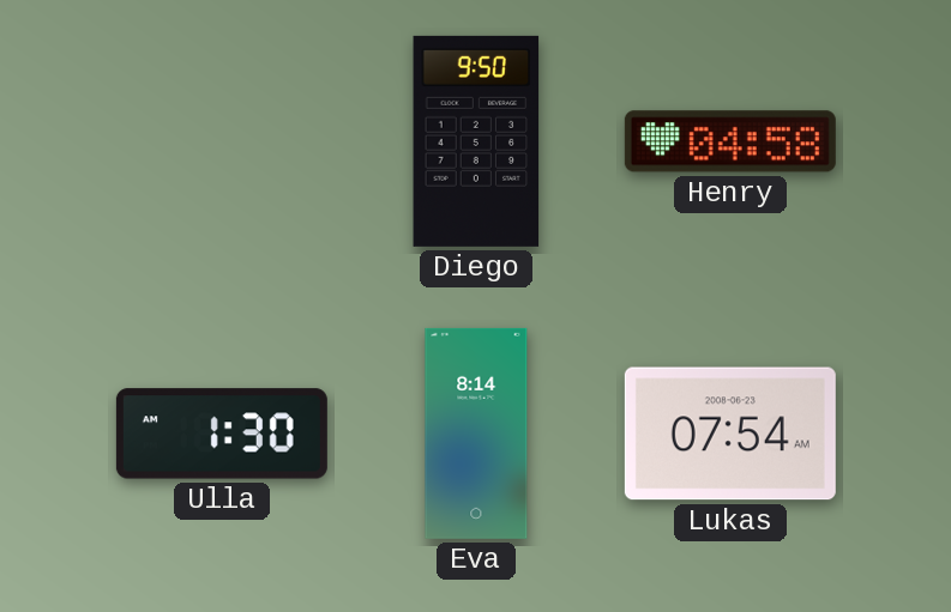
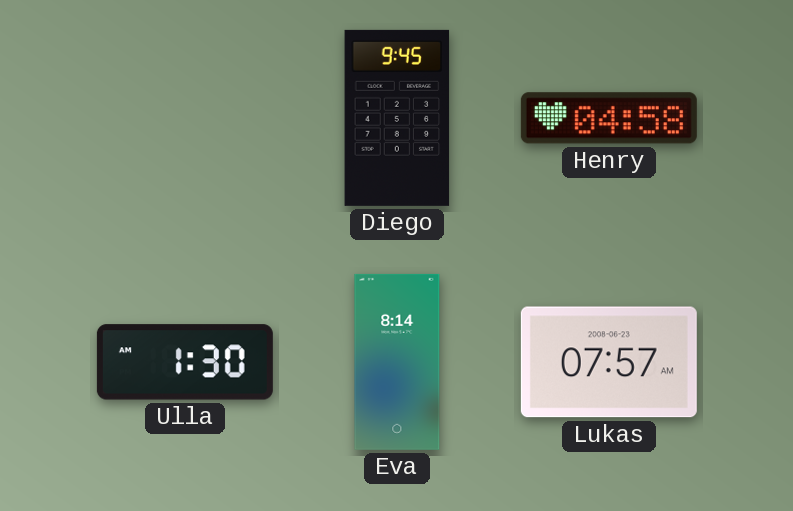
Diego: 9:50 -> 9:45 (397, 118)
Lukas: 07:54 -> 07:57 (609, 362)
